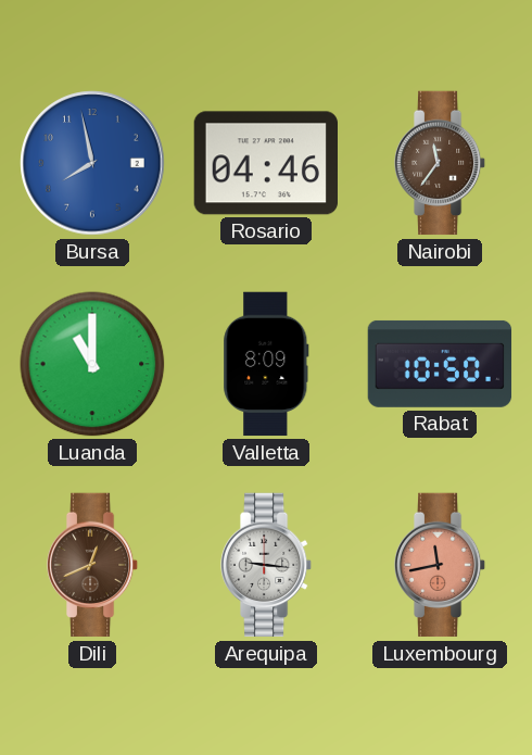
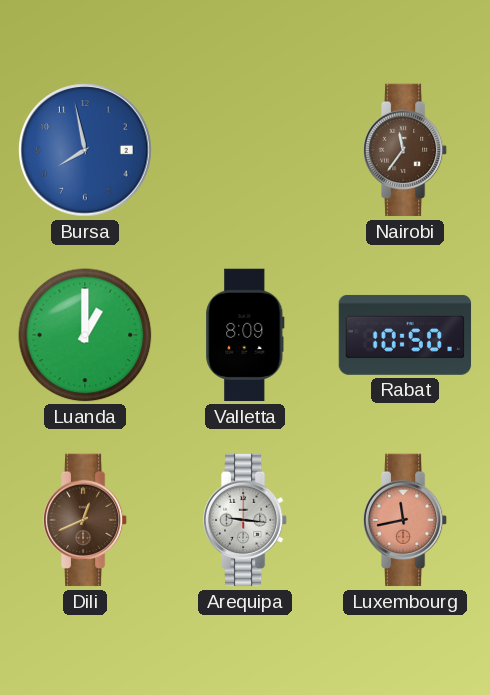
Rosario: 04:46 -> none (265, 163)
Luanda: 11:00 -> 1:00 (85, 335)
